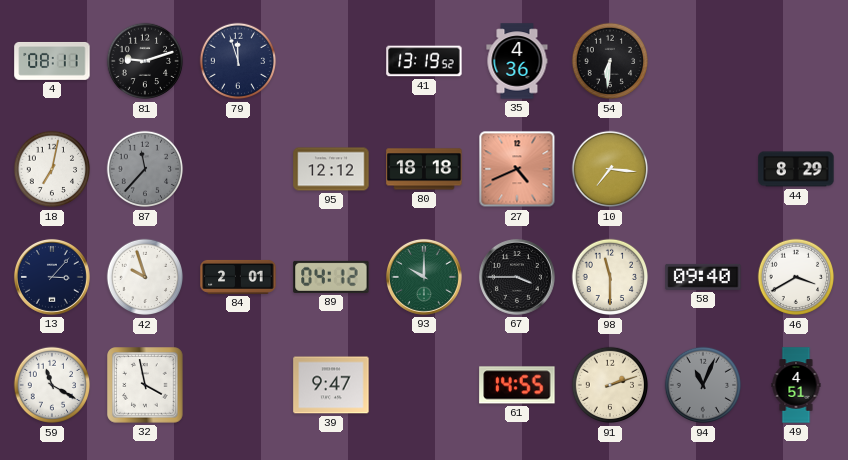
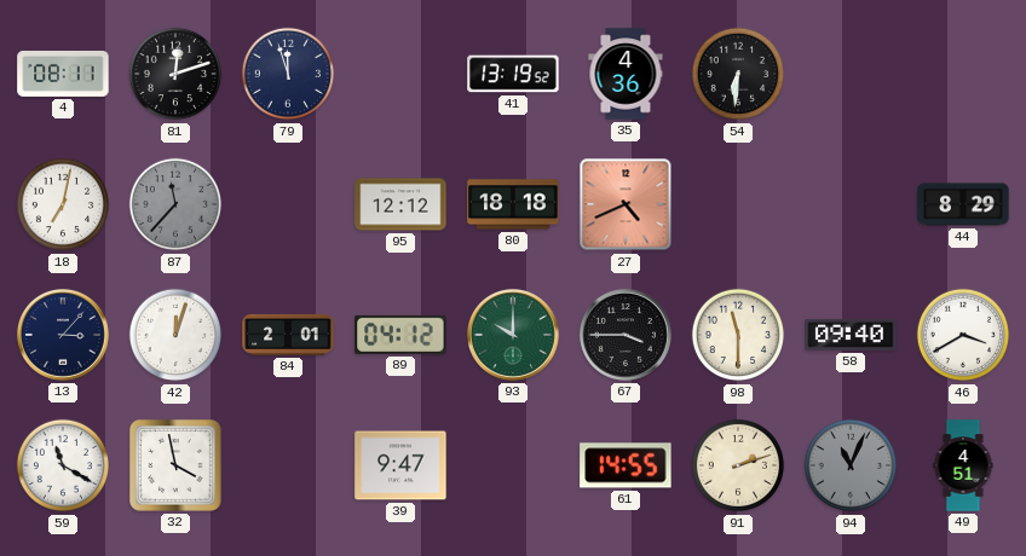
81: 9:12 -> 12:12 (175, 74)
10: 7:16 -> none (610, 169)
42: 9:57 -> 12:03 (175, 335)
